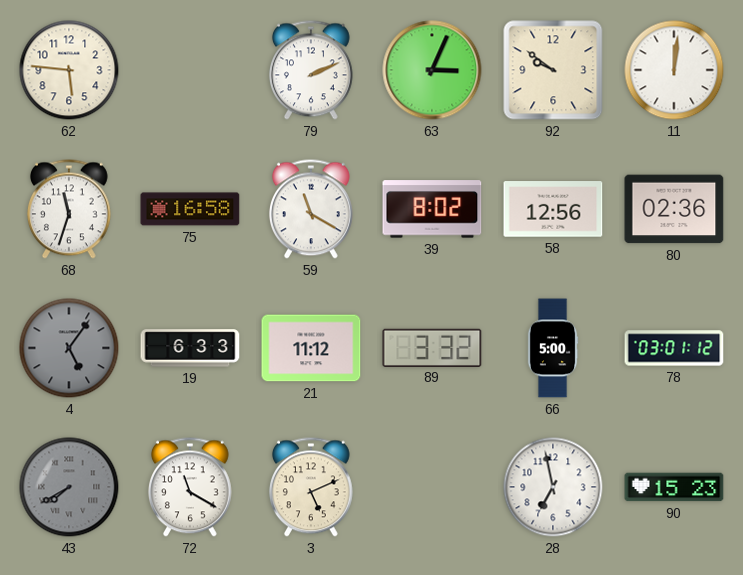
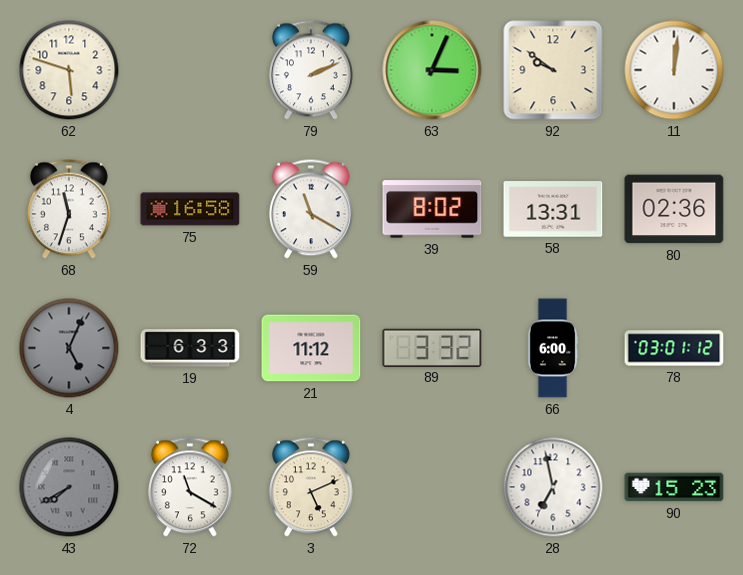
62: 5:46 -> 5:48 (69, 70)
58: 12:56 -> 13:31 (553, 209)
4: 5:06 -> 5:04 (69, 348)
66: 5:00 -> 6:00 (553, 348)
